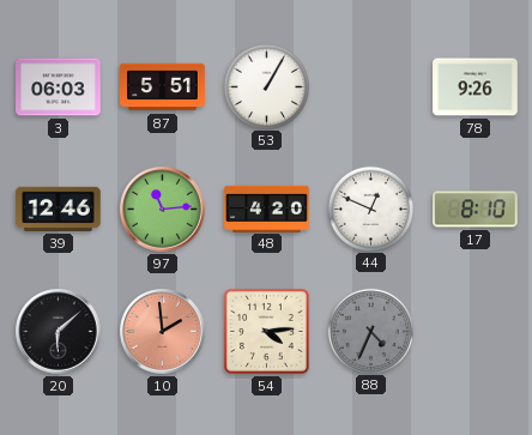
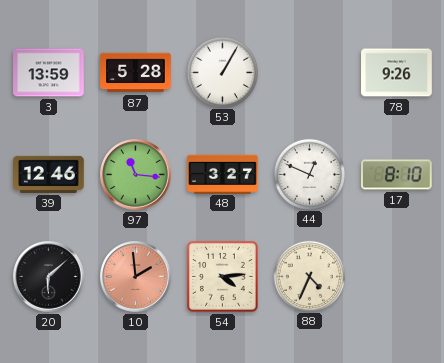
3: 06:03 -> 13:59 (49, 73)
87: 5:51 -> 5:28 (136, 73)
97: 11:14 -> 11:16 (136, 175)
48: 4:20 -> 3:27 (223, 174)
88 dial: grey -> cream (309, 276)
